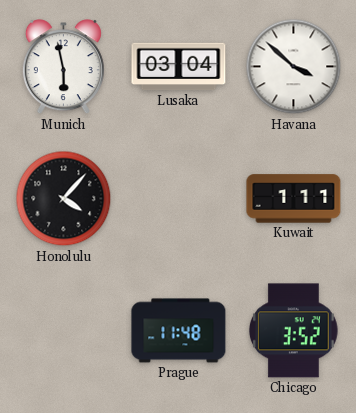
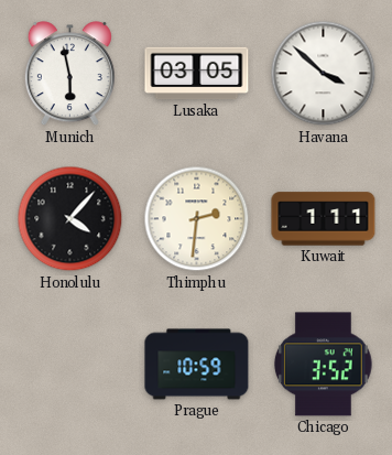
Lusaka: 03:04 -> 03:05 (197, 74)
Thimphu: none -> 2:31 (197, 219)
Prague: 11:48 -> 10:59 (197, 365)
